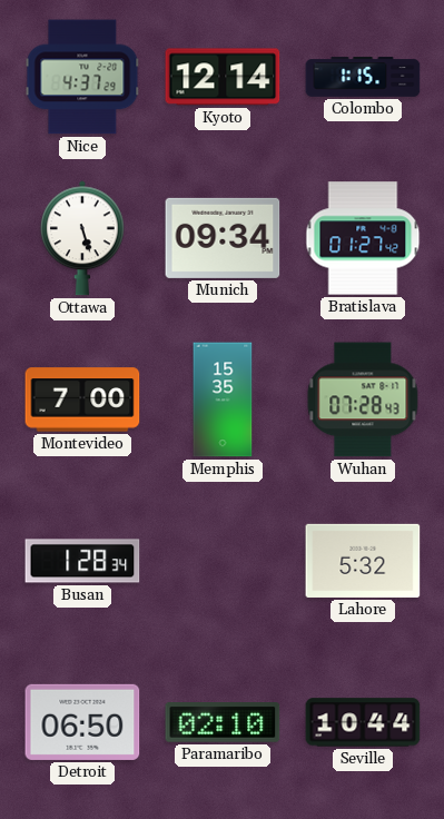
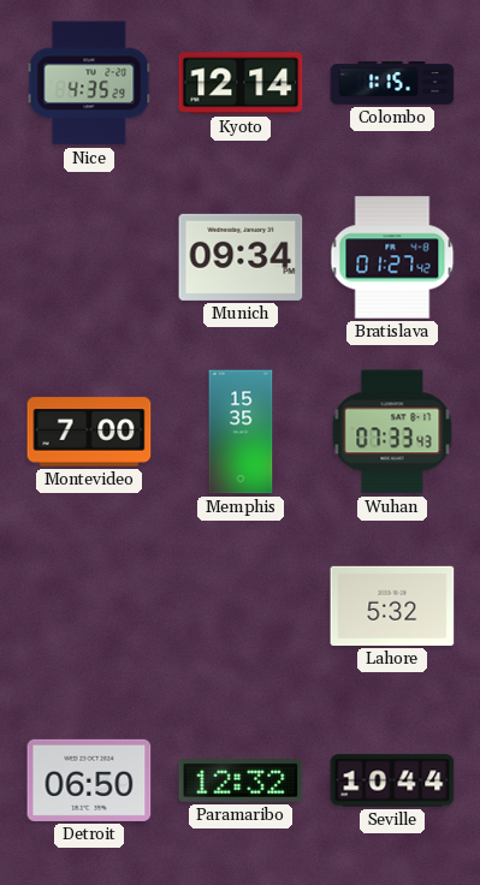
Nice: 4:37 -> 4:35 (89, 83)
Ottawa: 5:27 -> none (82, 238)
Wuhan: 07:28 -> 07:33 (392, 432)
Busan: 1:28 -> none (82, 561)
Paramaribo: 02:10 -> 12:32 (241, 782)
